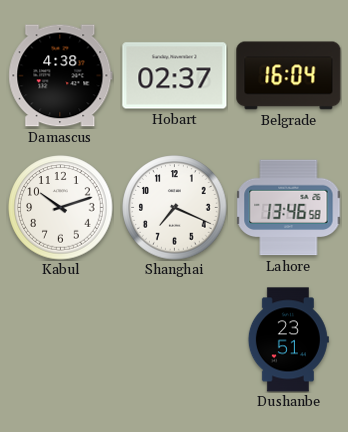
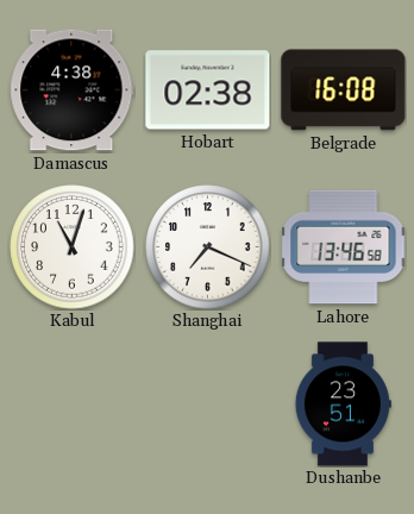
Hobart: 02:37 -> 02:38 (208, 90)
Belgrade: 16:04 -> 16:08 (344, 90)
Kabul: 10:12 -> 11:03 (73, 247)
